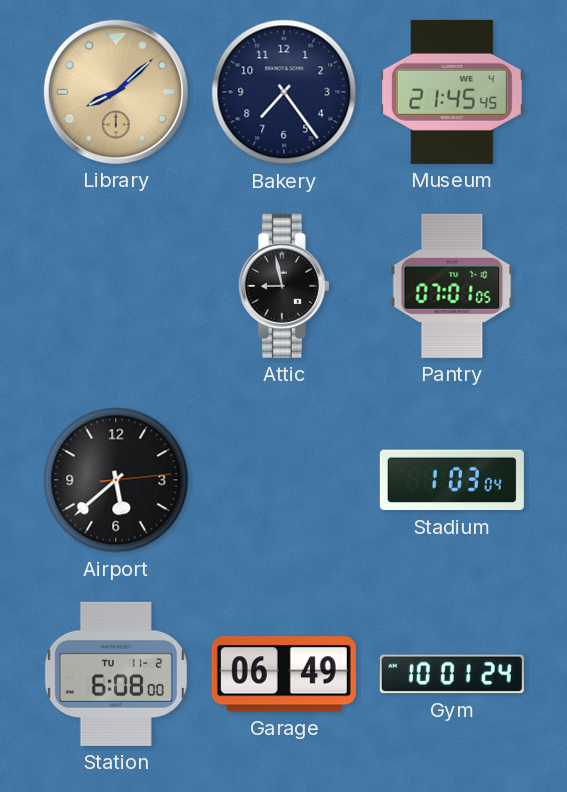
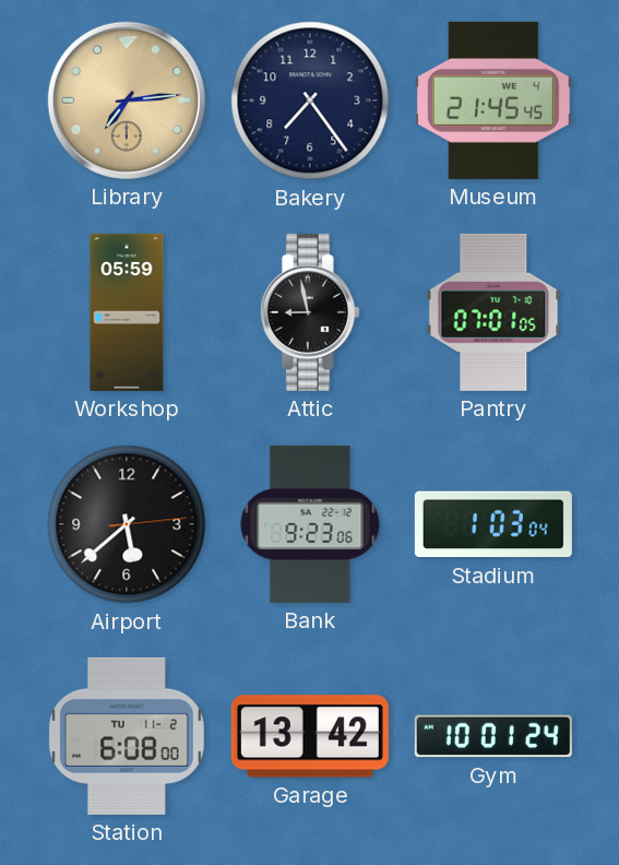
Library: 8:08 -> 7:14 (127, 100)
Workshop: none -> 05:59 (127, 312)
Bank: none -> 9:23 (310, 524)
Garage: 06:49 -> 13:42 (310, 736)
